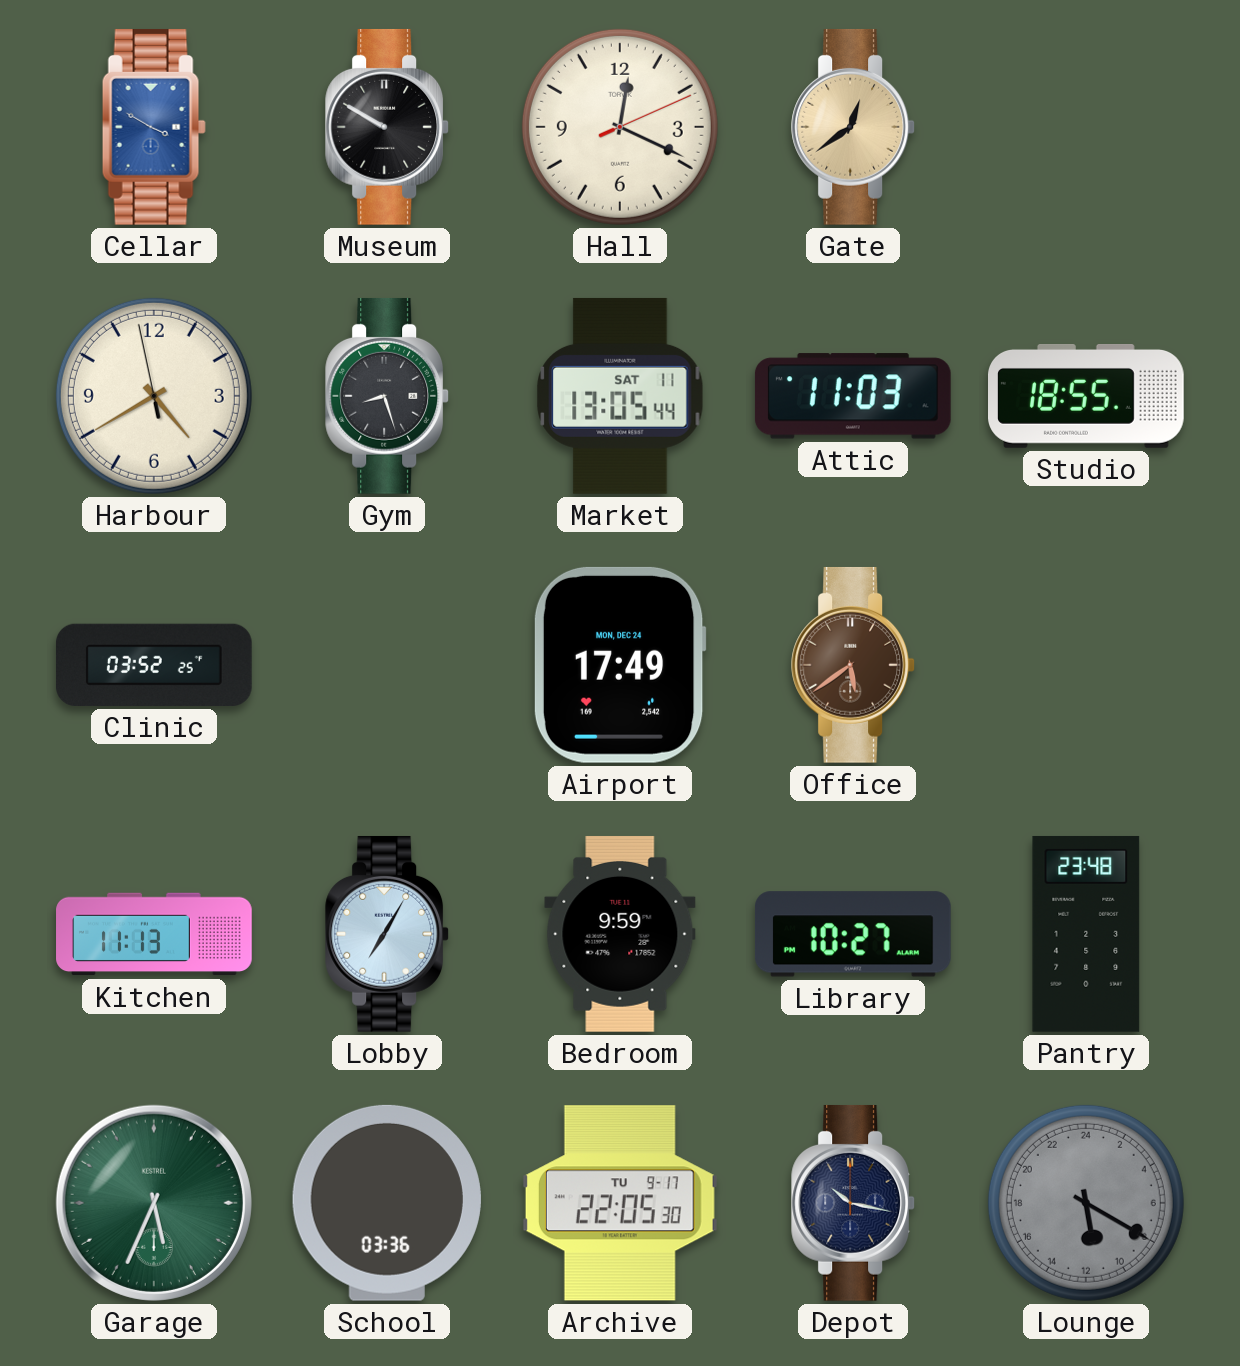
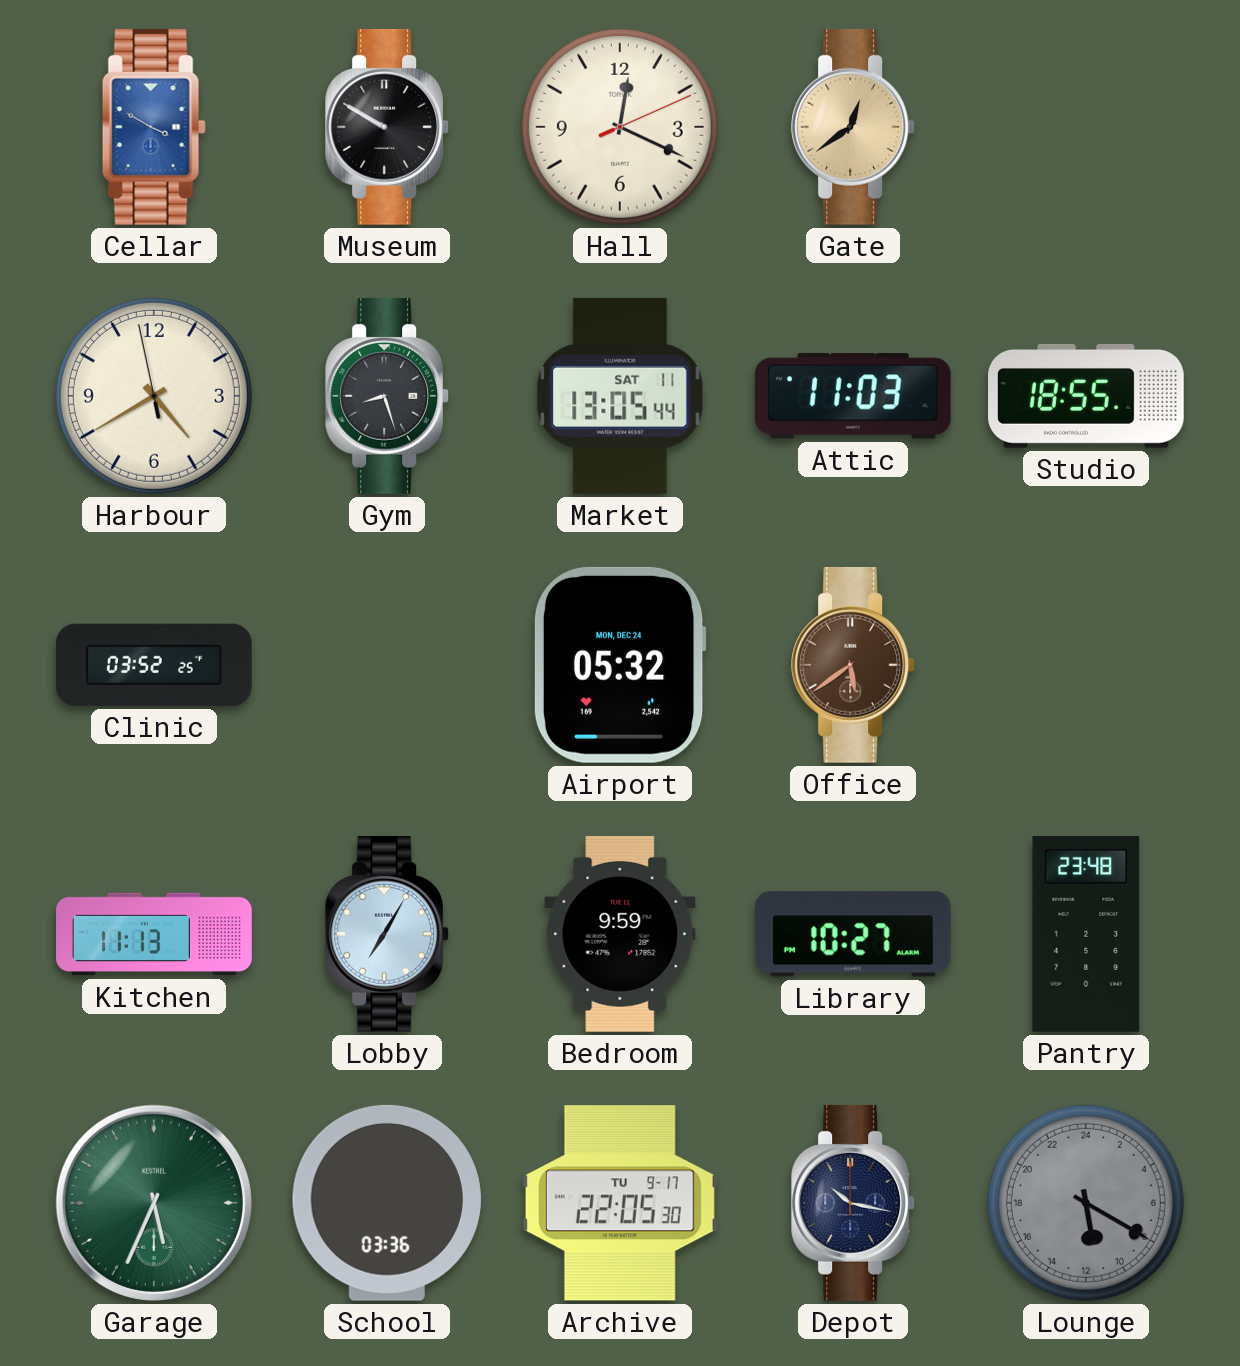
Airport: 17:49 -> 05:32 (620, 665)
